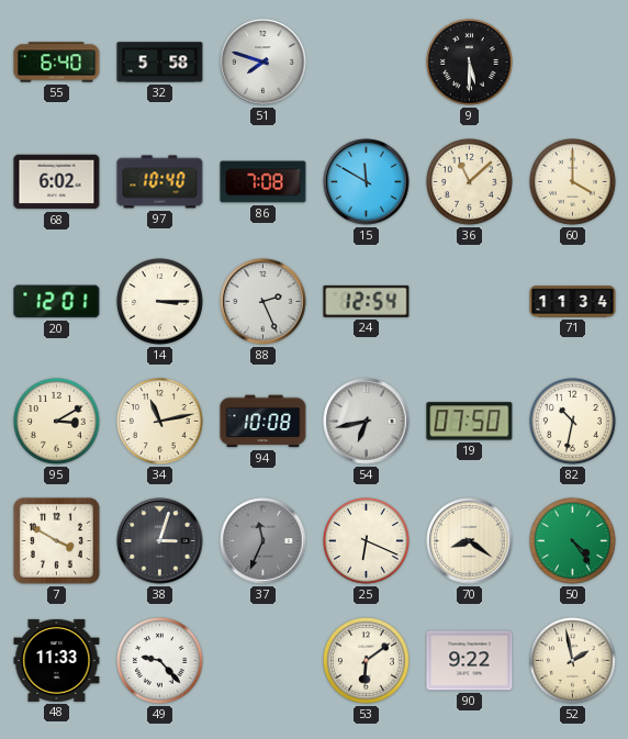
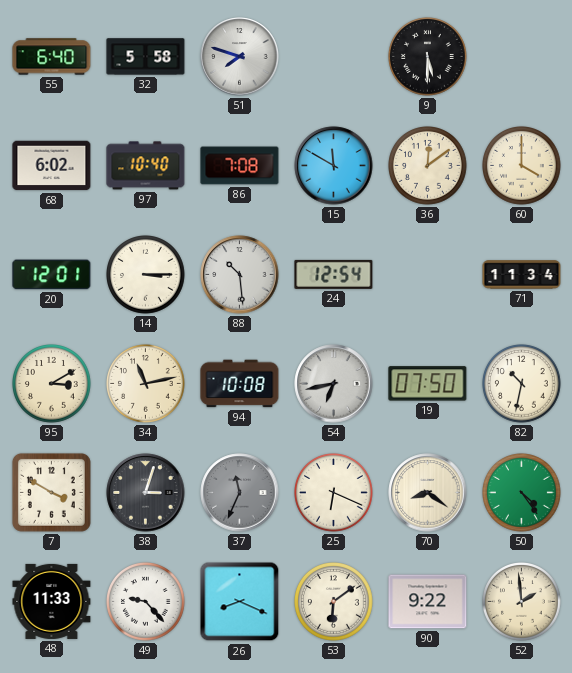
36: 11:08 -> 12:09 (428, 166)
88: 2:26 -> 10:29 (240, 275)
26: none -> 8:19 (240, 602)
52: 1:58 -> 1:59 (522, 602)
